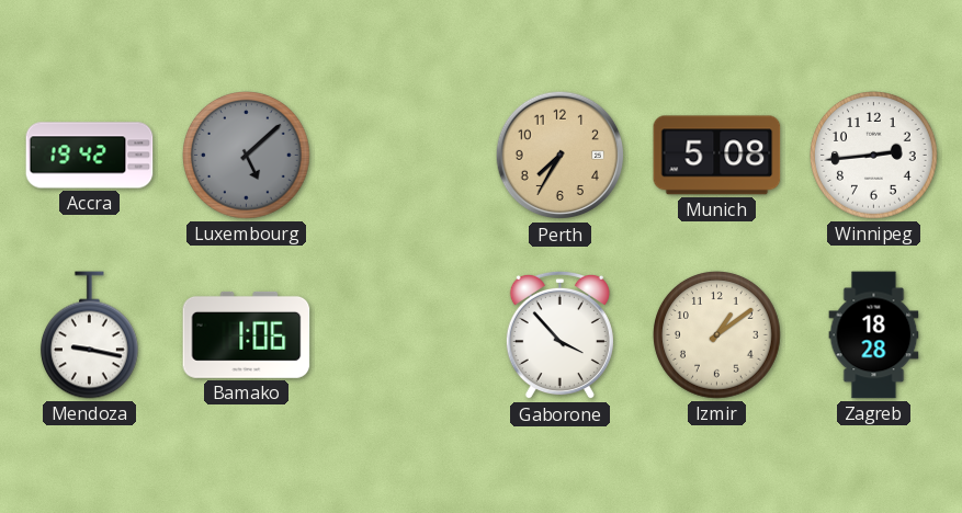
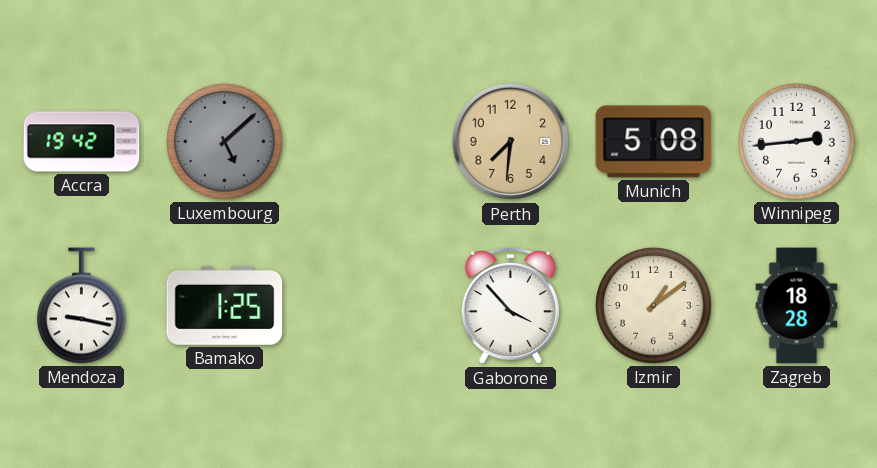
Perth: 7:35 -> 7:31 (511, 142)
Bamako: 1:06 -> 1:25 (225, 305)
